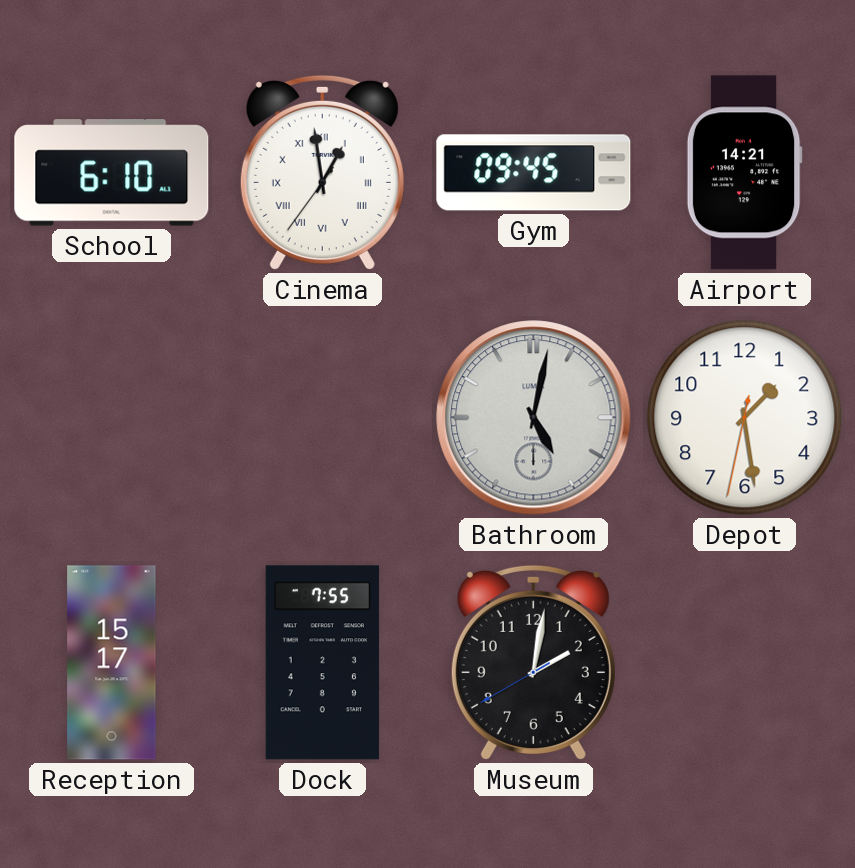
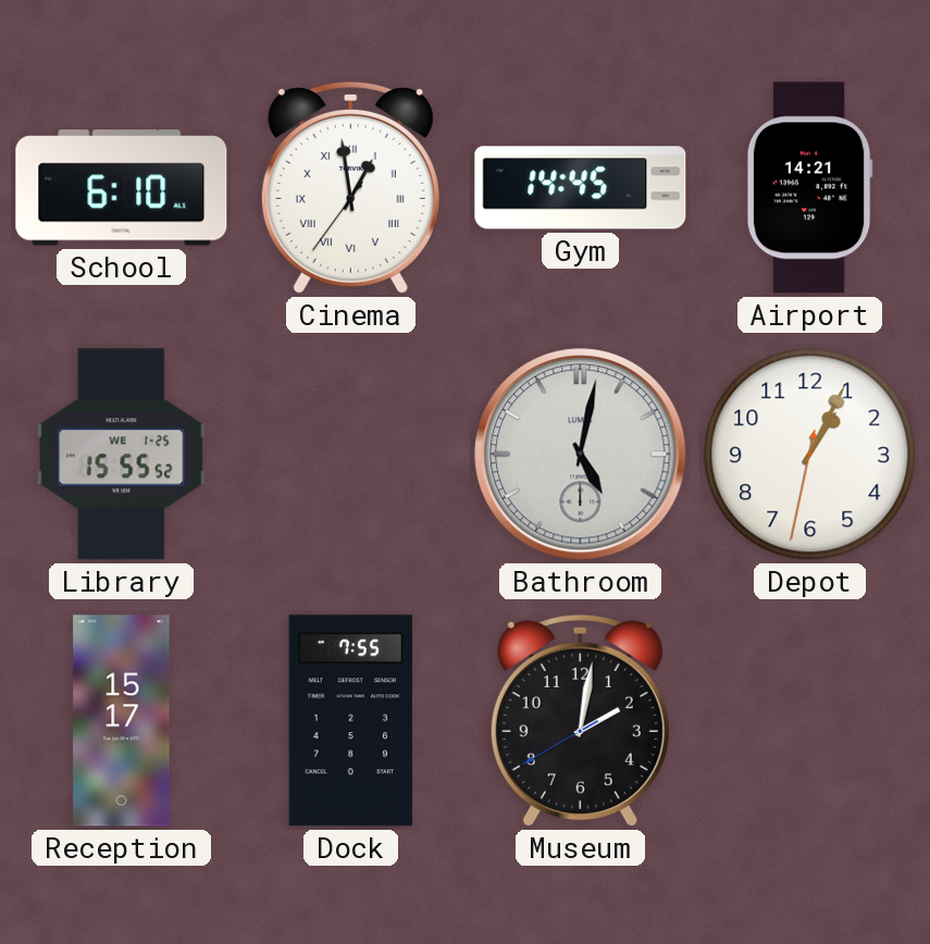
Gym: 09:45 -> 14:45 (581, 188)
Library: none -> 15:55 (122, 455)
Depot: 1:28 -> 1:04 (810, 455)
